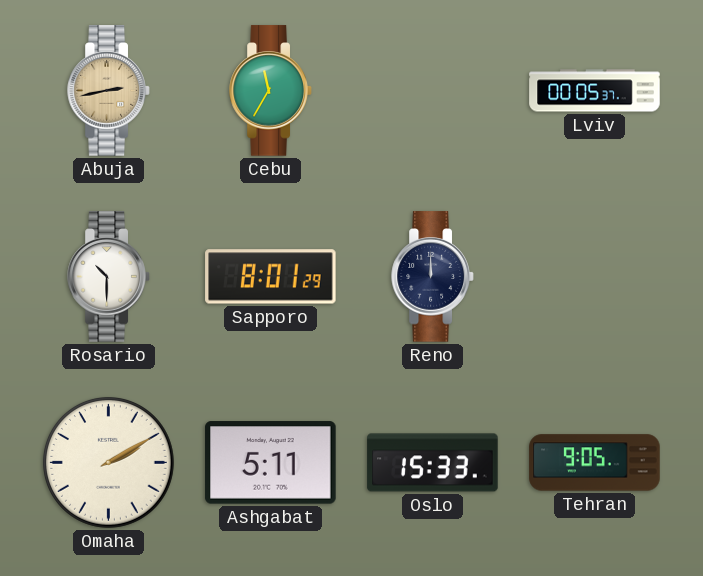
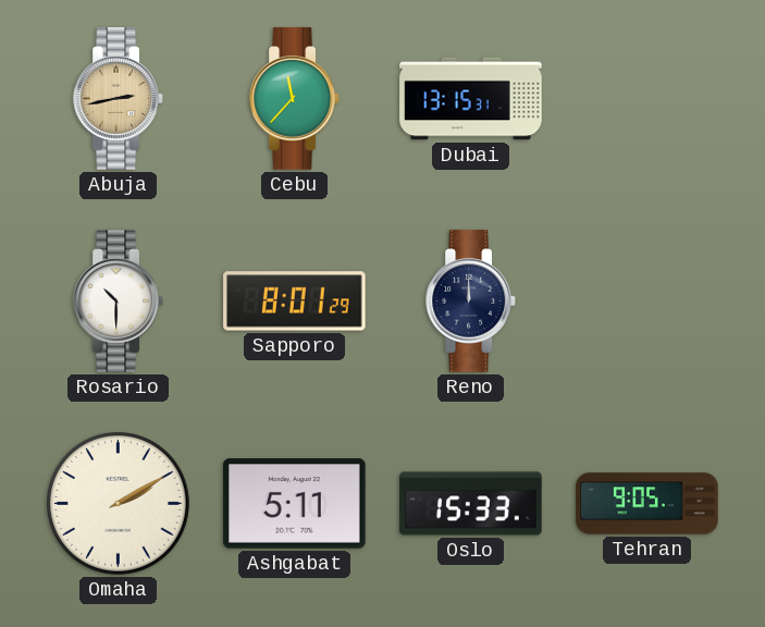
Cebu: 11:35 -> 11:37 (295, 99)
Dubai: none -> 13:15 (471, 99)
Lviv: 00:05 -> none (595, 91)
